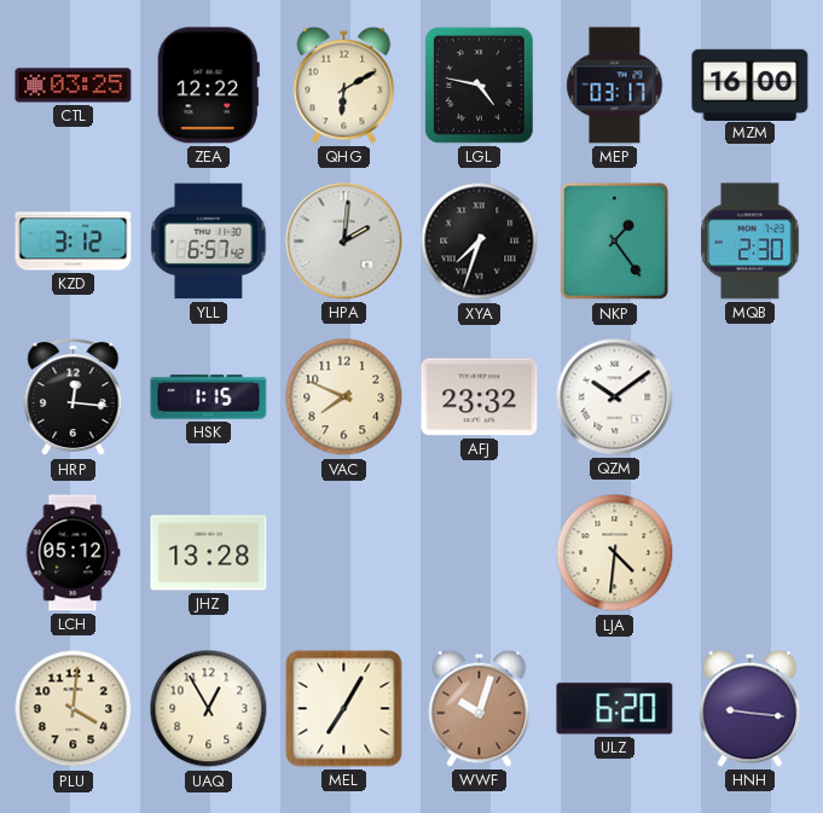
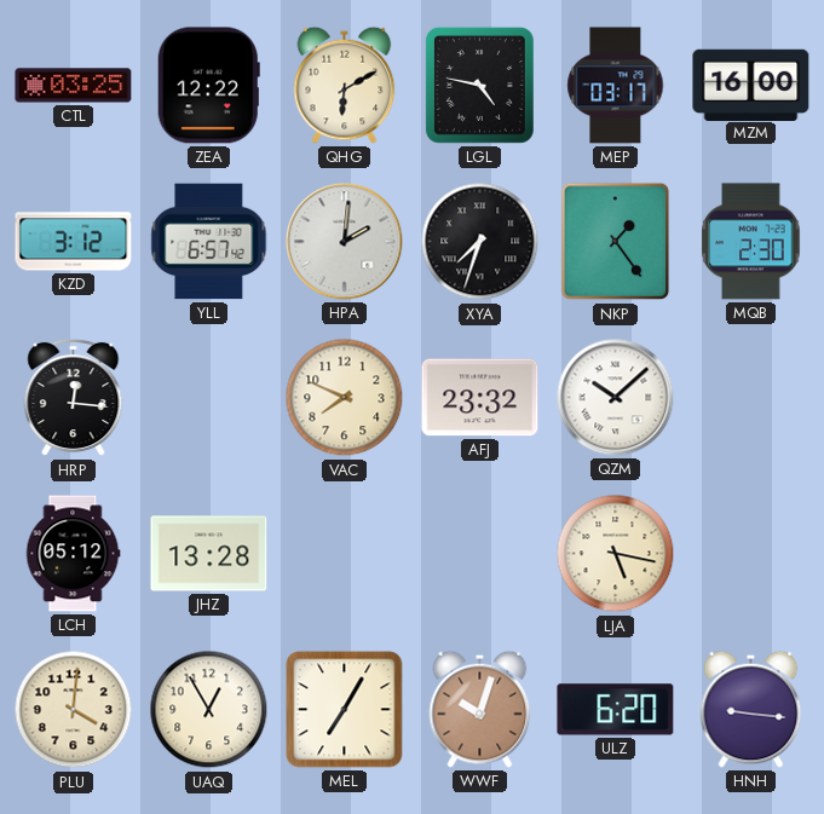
HSK: 1:15 -> none (209, 397)
QZM: 10:09 -> 10:08 (616, 398)
LJA: 4:31 -> 5:17 (616, 554)
